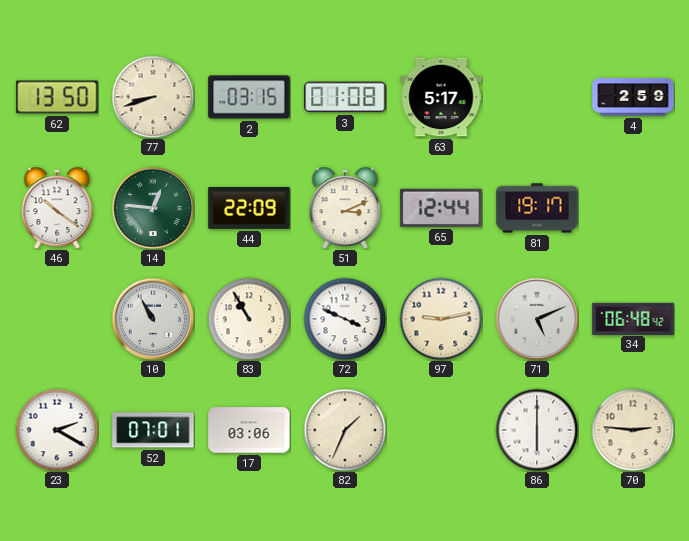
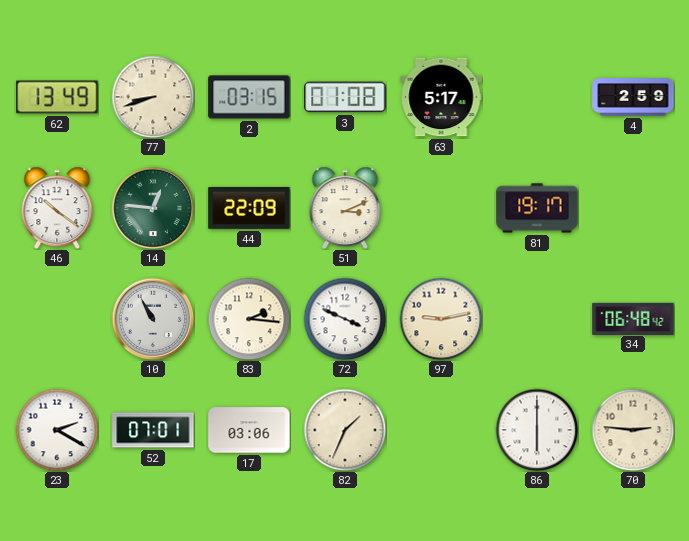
62: 13:50 -> 13:49 (57, 97)
65: 12:44 -> none (441, 208)
83: 10:55 -> 2:16 (249, 319)
71: 5:11 -> none (537, 319)
